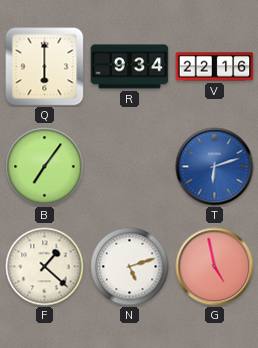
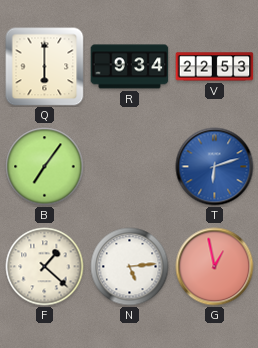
V: 22:16 -> 22:53 (215, 67)
N: 5:12 -> 5:14 (130, 267)
G: 4:58 -> 12:58 (215, 267)
